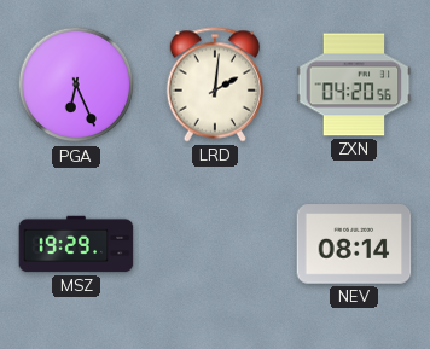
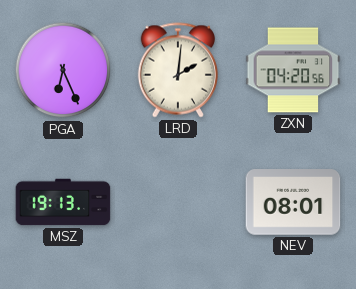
MSZ: 19:29 -> 19:13 (63, 202)
NEV: 08:14 -> 08:01 (293, 202)
